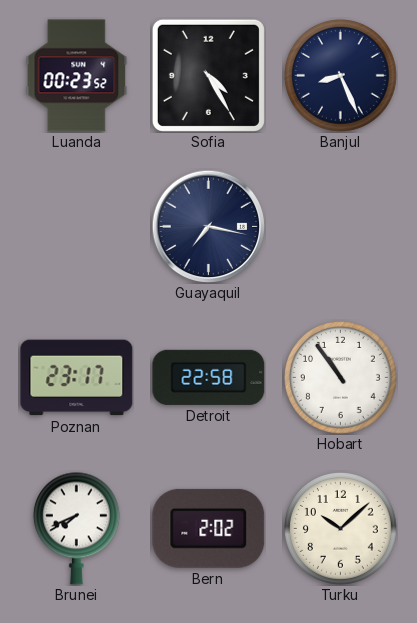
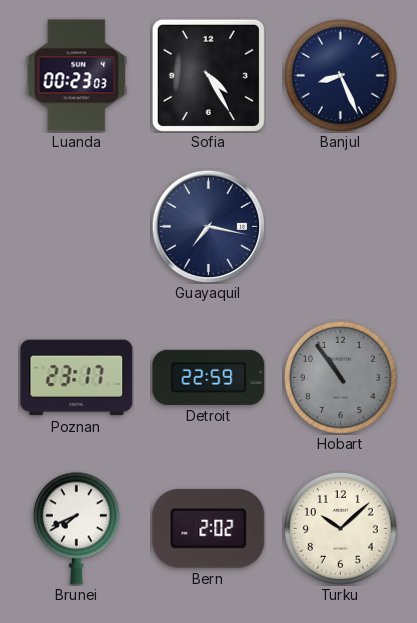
Luanda: 00:23:52 -> 00:23:03 (77, 76)
Detroit: 22:58 -> 22:59 (209, 377)
Hobart dial: white -> grey (340, 377)
